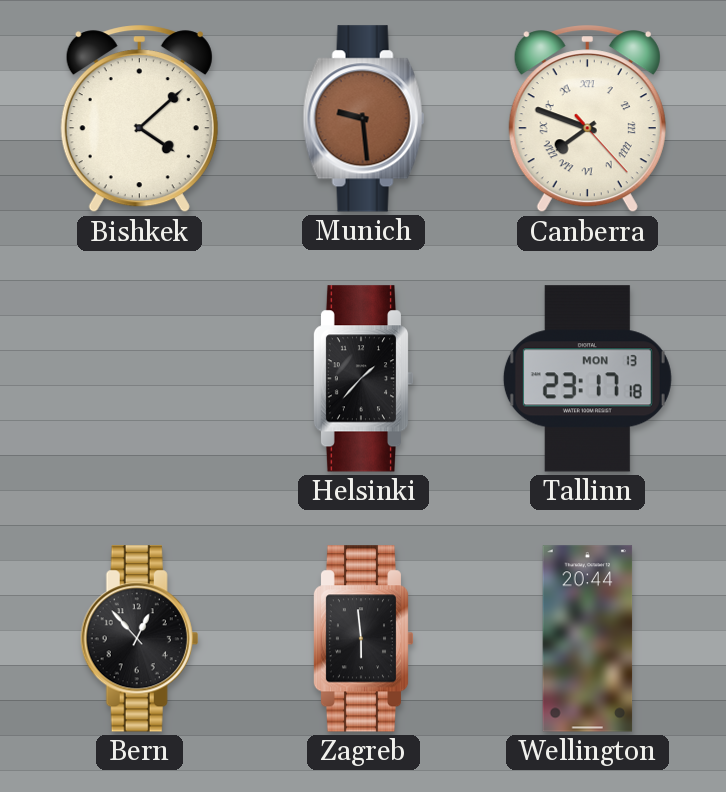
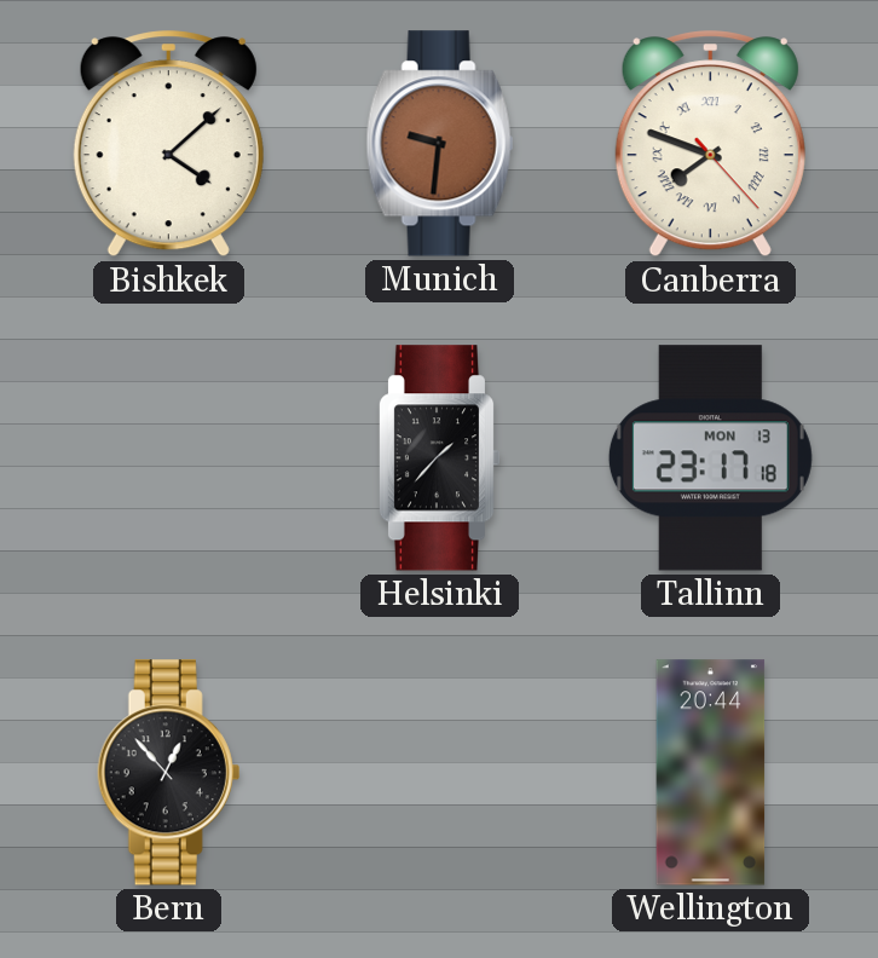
Munich: 9:29 -> 9:31 (440, 144)
Zagreb: 5:59 -> none (363, 639)
